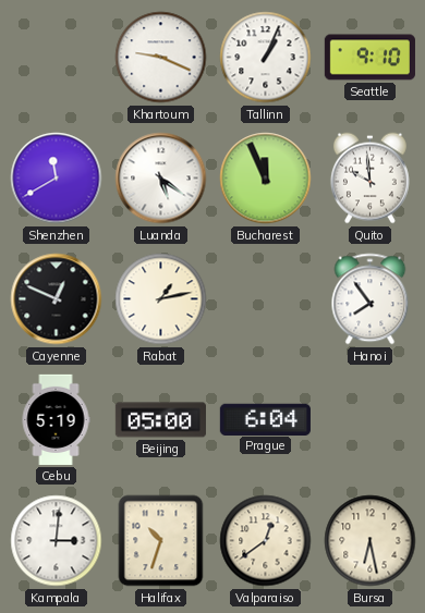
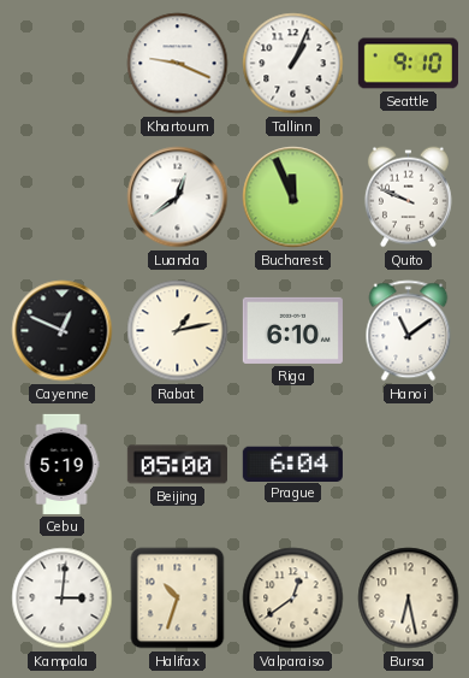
Shenzhen: 11:40 -> none (57, 179)
Luanda: 5:21 -> 12:39 (178, 197)
Quito: 9:59 -> 9:49 (408, 197)
Riga: none -> 6:10 (292, 330)
Hanoi: 7:54 -> 11:09 (409, 331)
